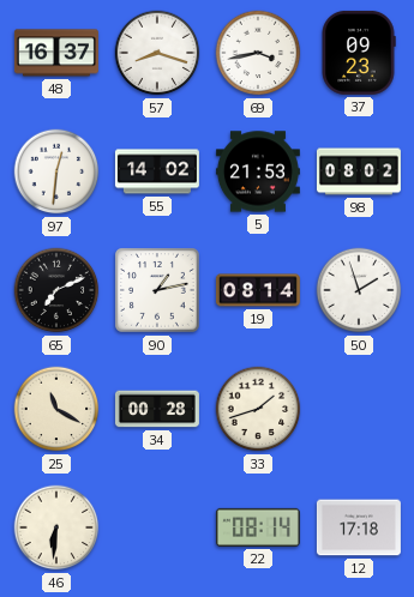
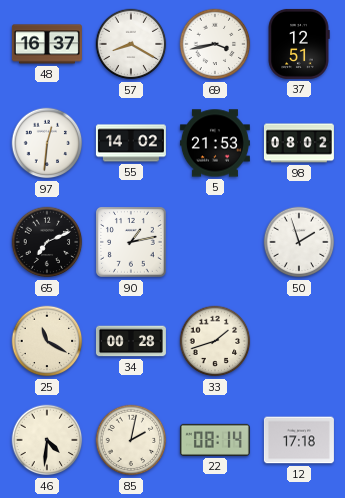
57: 8:18 -> 8:20 (131, 44)
37: 09:23 -> 12:51 (299, 44)
19: 08:14 -> none (258, 290)
46: 6:31 -> 4:31 (47, 440)
85: none -> 2:02 (131, 440)
